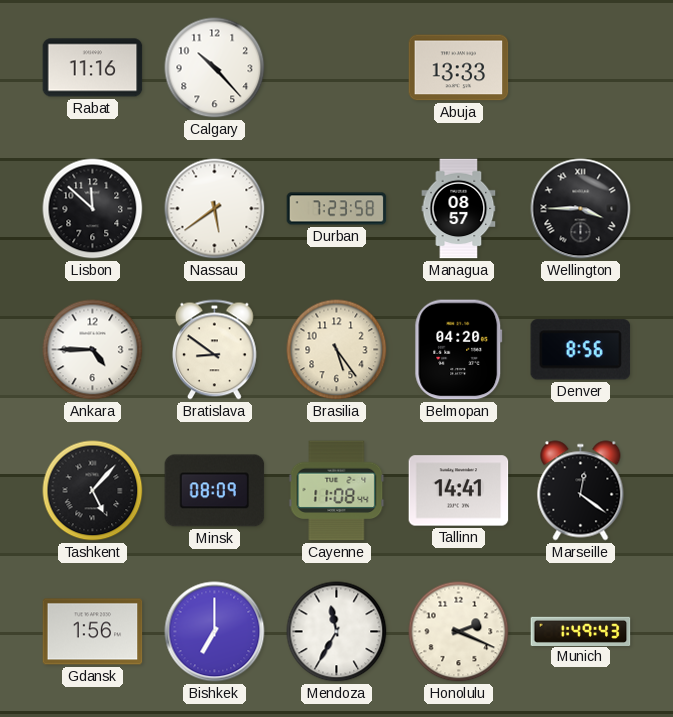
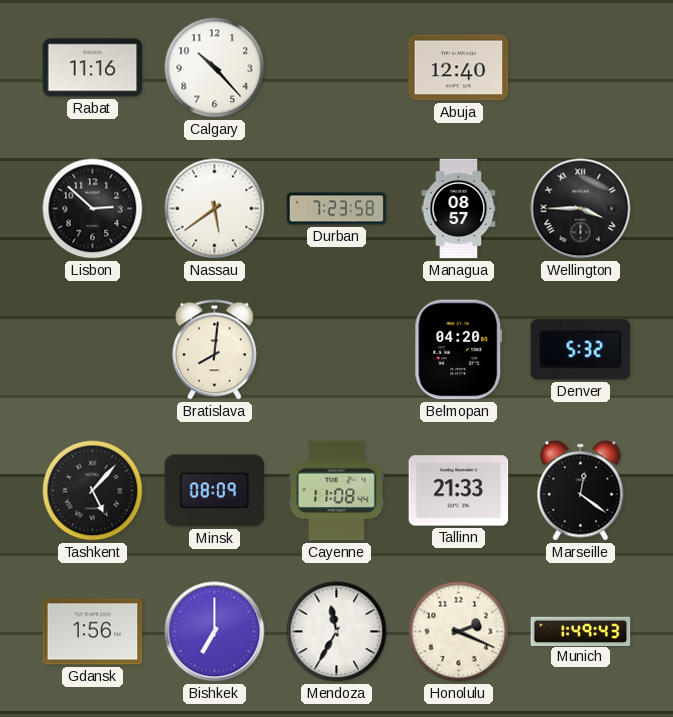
Abuja: 13:33 -> 12:40 (459, 68)
Lisbon: 11:52 -> 2:52 (93, 209)
Ankara: 4:45 -> none (93, 350)
Bratislava: 8:51 -> 8:01 (215, 350)
Brasilia: 5:24 -> none (337, 350)
Denver: 8:56 -> 5:32 (581, 350)
Tallinn: 14:41 -> 21:33 (459, 491)
